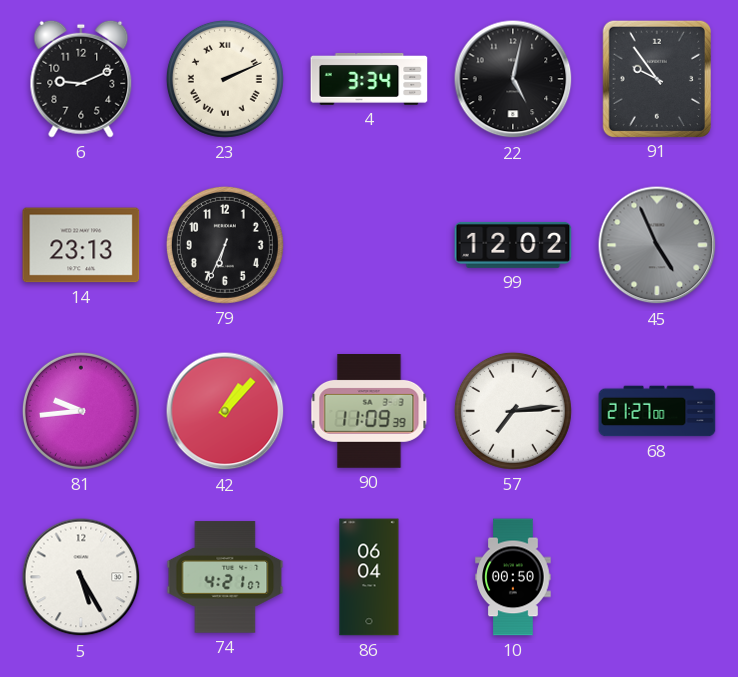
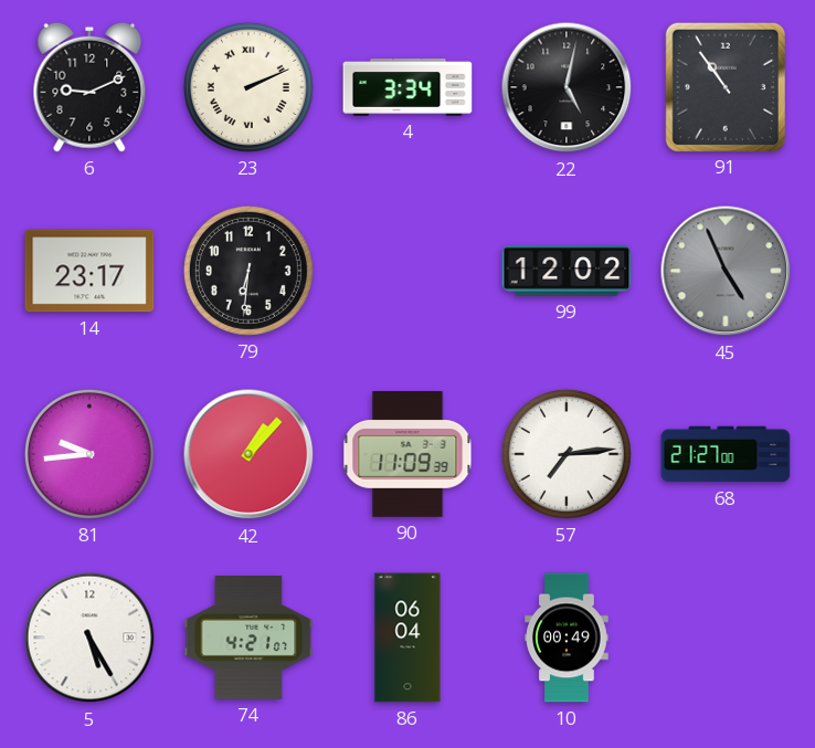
91: 9:54 -> 10:54 (724, 86)
14: 23:13 -> 23:17 (89, 271)
79: 6:34 -> 6:31 (248, 271)
10: 00:50 -> 00:49 (567, 638)
